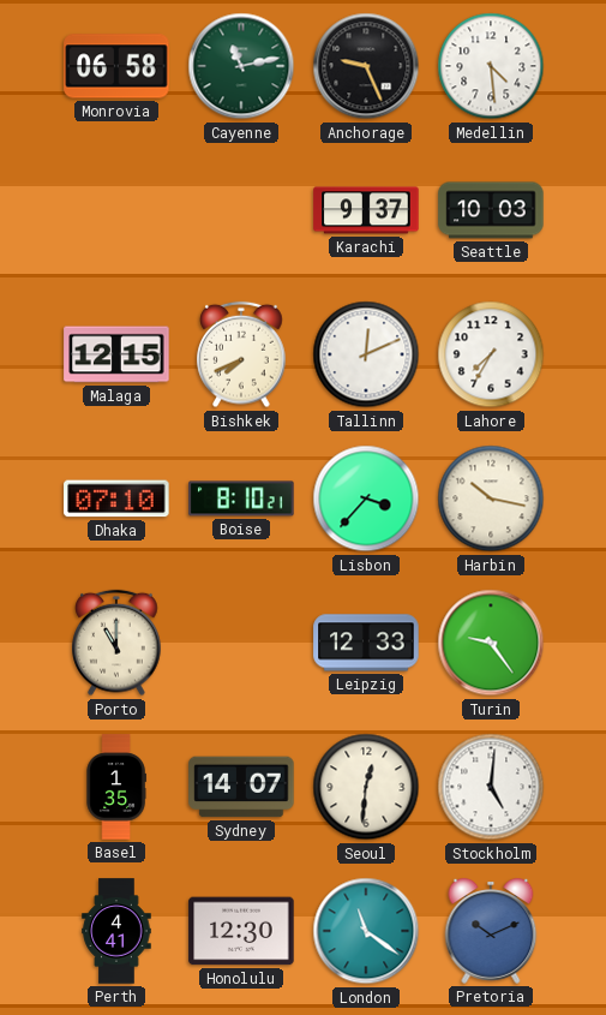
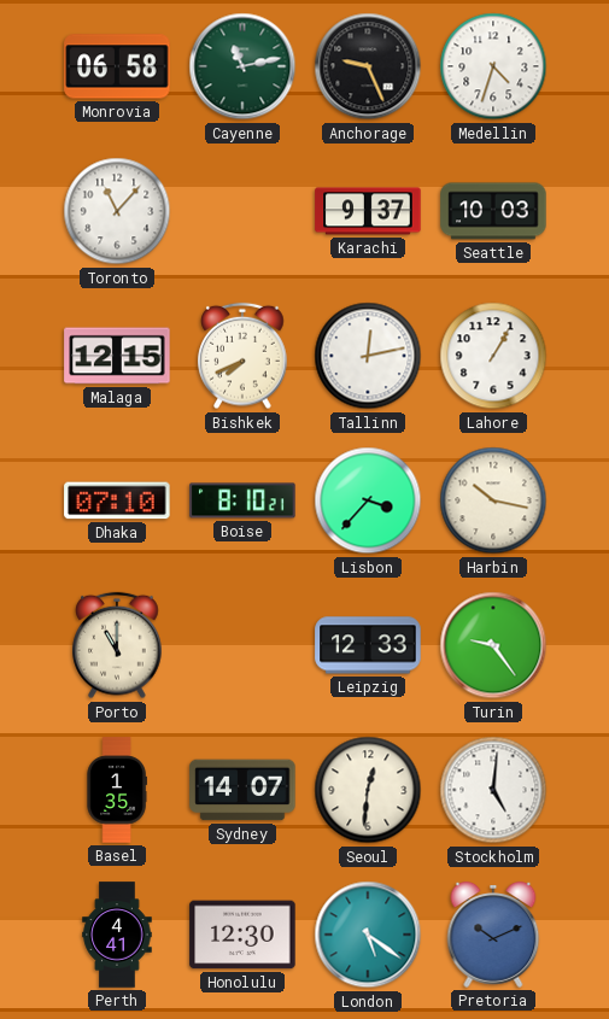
Medellin: 4:29 -> 4:33 (493, 66)
Toronto: none -> 11:07 (117, 211)
Tallinn: 12:11 -> 12:13 (368, 356)
Lahore: 7:35 -> 1:05 (493, 356)
London: 11:21 -> 5:21 (368, 935)
